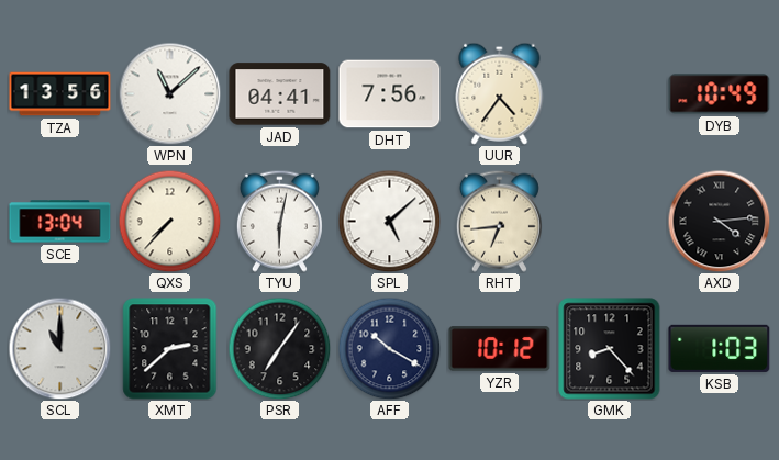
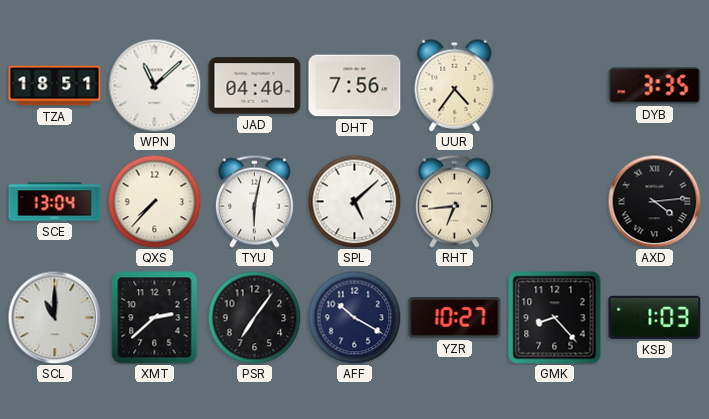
TZA: 13:56 -> 18:51 (55, 86)
JAD: 04:41 -> 04:40 (255, 86)
DYB: 10:49 -> 3:35 (655, 86)
YZR: 10:12 -> 10:27 (455, 318)
